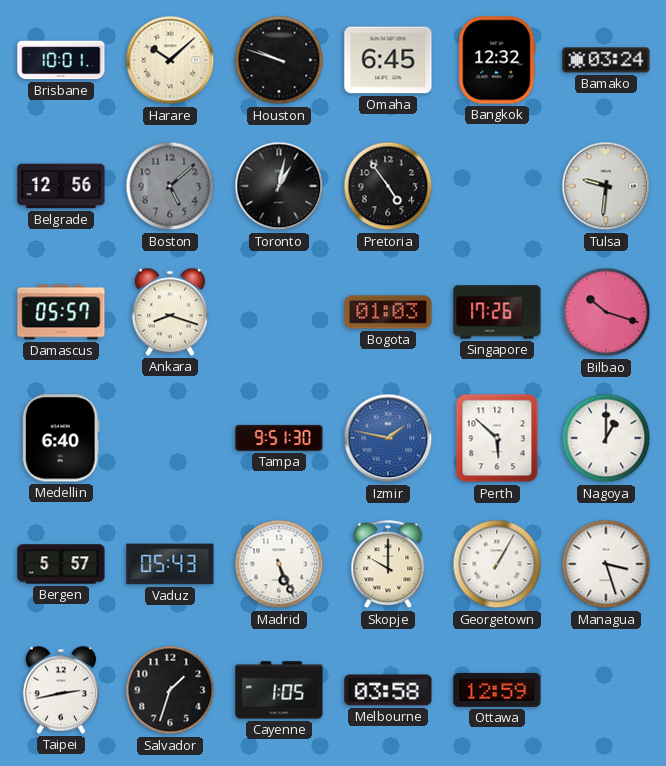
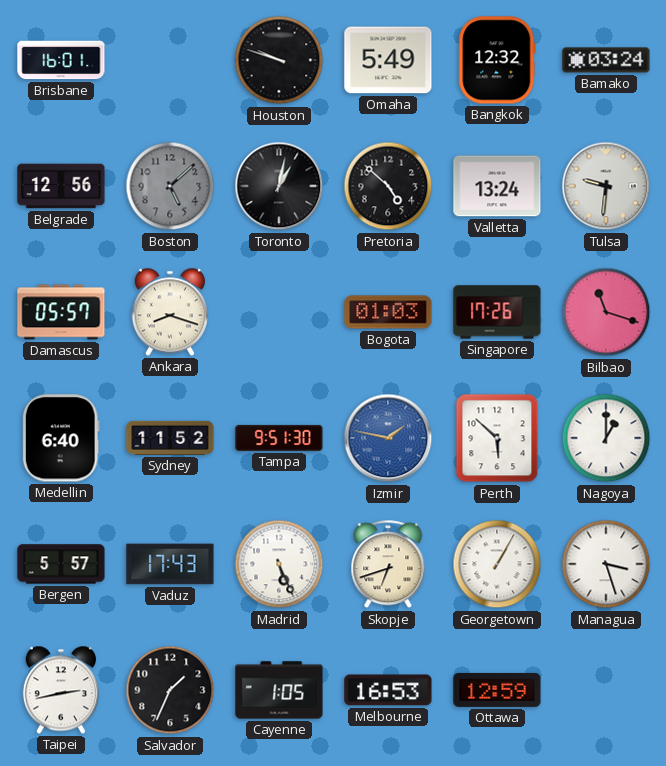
Brisbane: 10:01 -> 16:01 (61, 60)
Harare: 10:08 -> none (170, 60)
Omaha: 6:45 -> 5:49 (388, 60)
Pretoria: 4:54 -> 4:52 (388, 186)
Valletta: none -> 13:24 (497, 186)
Bilbao: 10:18 -> 11:18 (606, 312)
Sydney: none -> 11:52 (170, 438)
Vaduz: 05:43 -> 17:43 (170, 564)
Skopje: 10:00 -> 6:42 (388, 565)
Salvador: 1:33 -> 1:34 (170, 690)
Melbourne: 03:58 -> 16:53 (388, 690)
